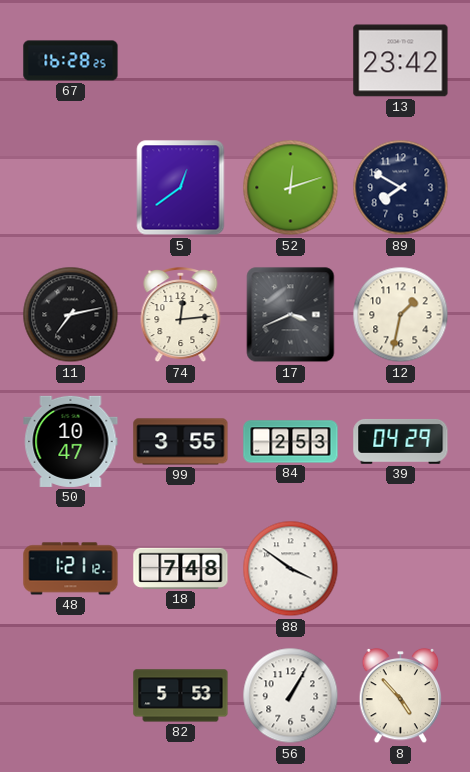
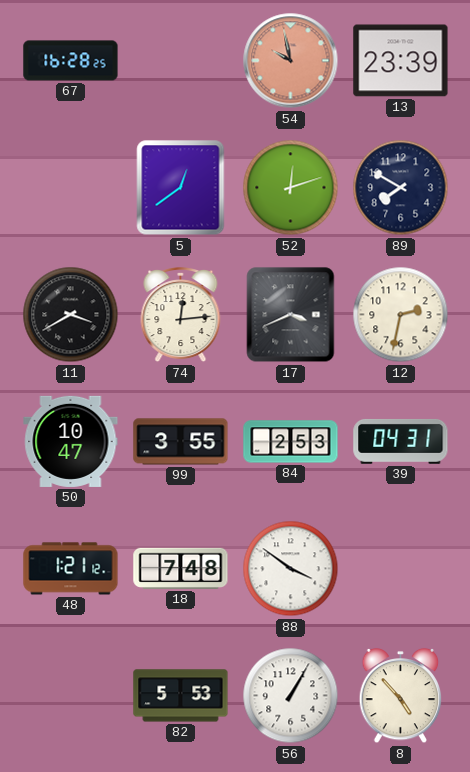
54: none -> 9:58 (291, 61)
13: 23:42 -> 23:39 (401, 61)
11: 7:13 -> 3:40 (71, 315)
12: 1:32 -> 2:32 (401, 315)
39: 04:29 -> 04:31 (401, 441)
